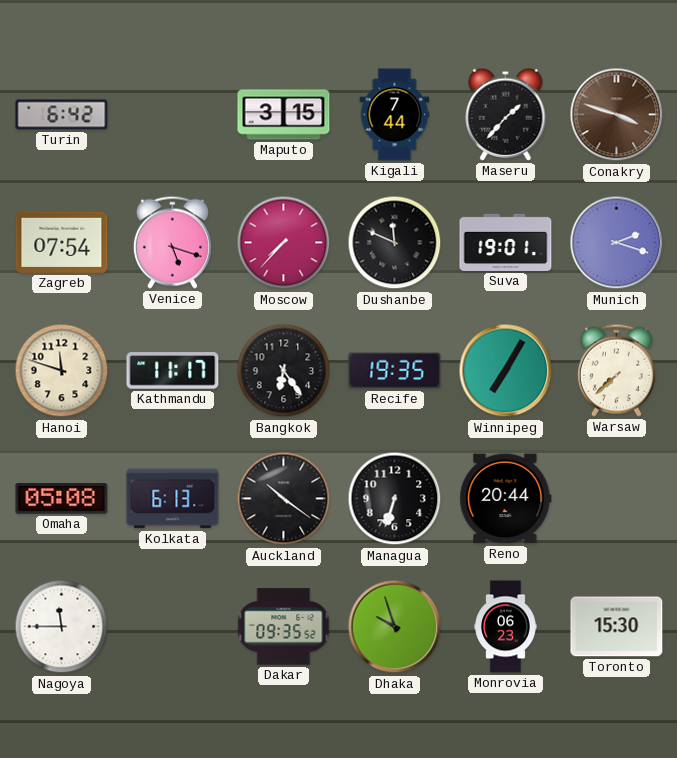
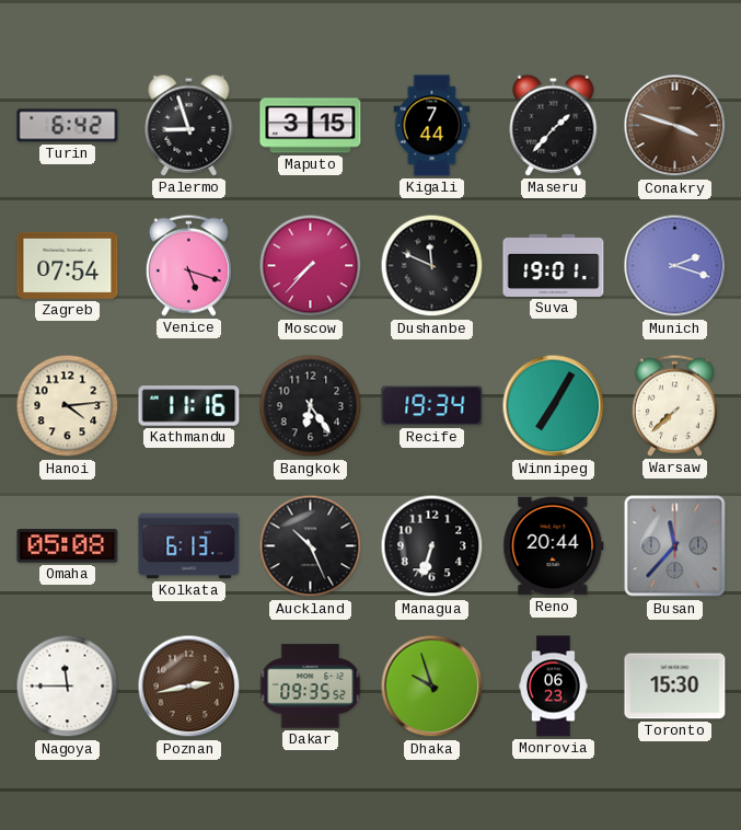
Palermo: none -> 8:57 (189, 125)
Hanoi: 11:48 -> 4:14 (68, 406)
Kathmandu: 11:17 -> 11:16 (189, 406)
Recife: 19:35 -> 19:34 (432, 406)
Auckland: 10:21 -> 10:26 (311, 546)
Busan: none -> 11:37 (675, 546)
Poznan: none -> 2:43 (189, 687)
